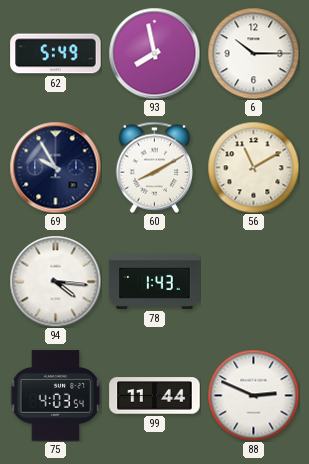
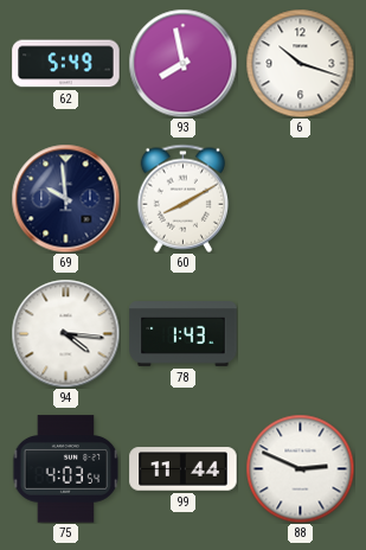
6: 10:15 -> 10:18 (300, 63)
69: 9:55 -> 9:59 (65, 198)
56: 11:10 -> none (253, 167)
